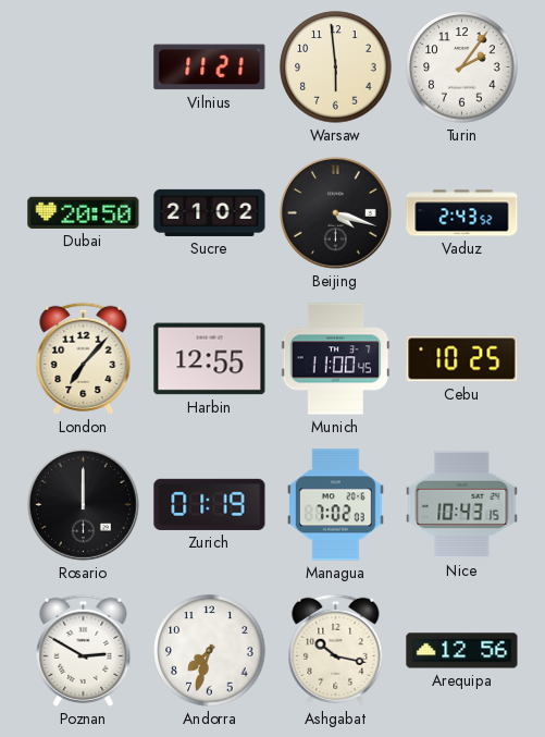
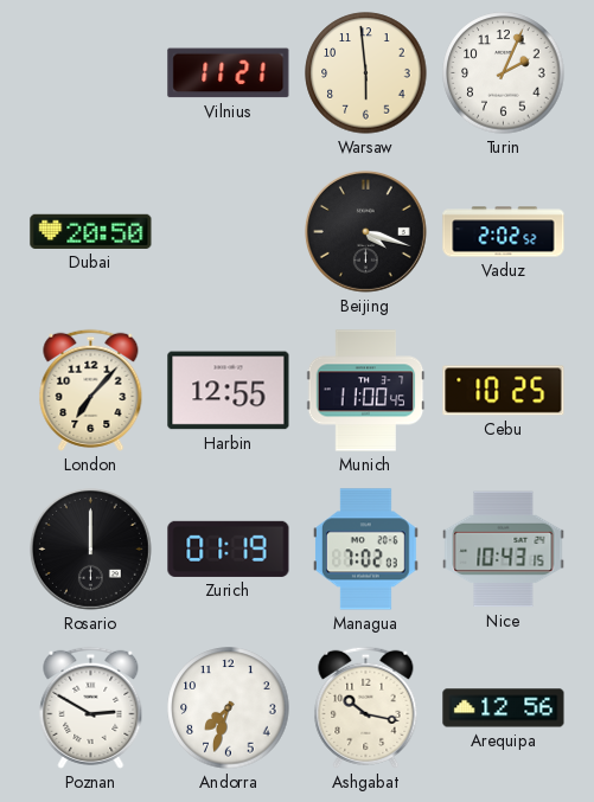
Turin: 2:06 -> 2:04 (504, 73)
Sucre: 21:02 -> none (210, 212)
Vaduz: 2:43 -> 2:02 (504, 232)
